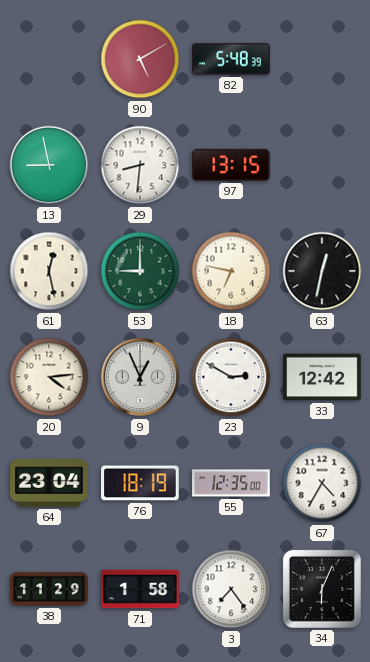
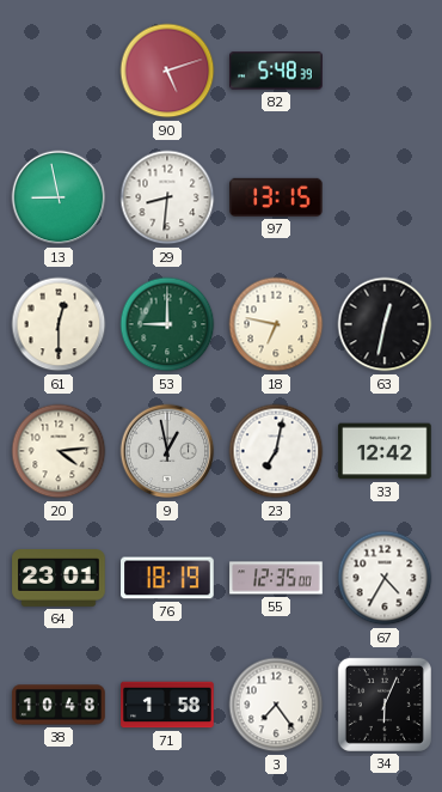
90: 5:10 -> 5:12 (167, 71)
61: 12:28 -> 12:30 (59, 324)
9: 12:56 -> 12:58 (167, 451)
23: 2:50 -> 7:02 (276, 451)
64: 23:04 -> 23:01 (59, 578)
38: 11:29 -> 10:48 (59, 705)
